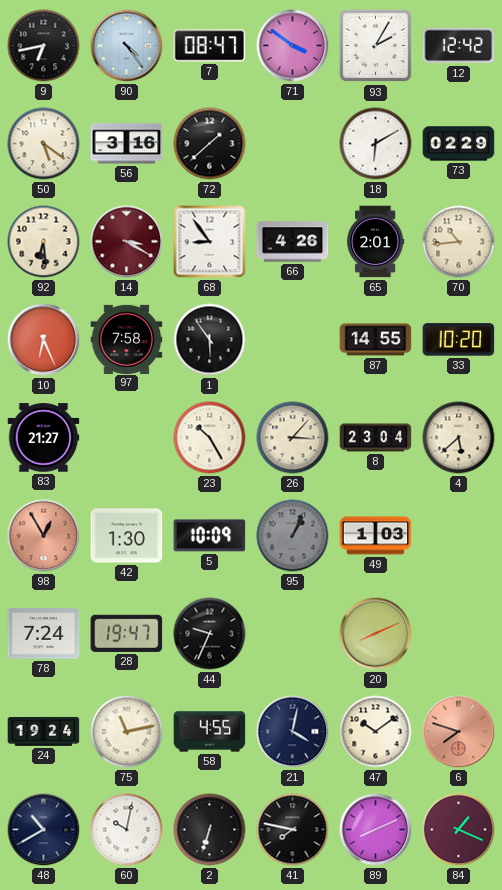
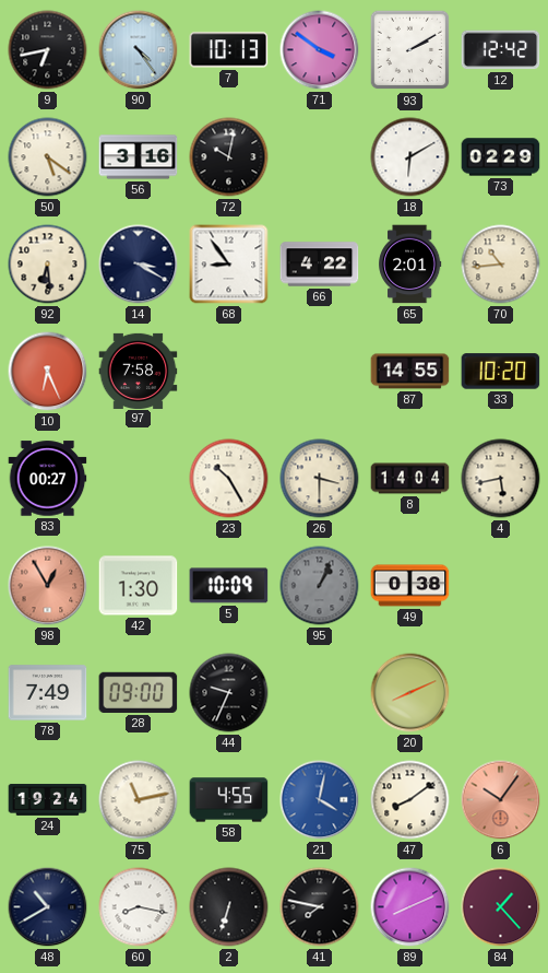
7: 08:47 -> 10:13 (229, 50)
93: 2:05 -> 2:10 (410, 50)
72: 1:38 -> 10:02 (229, 157)
14 dial: burgundy -> navy (139, 265)
66: 4:26 -> 4:22 (320, 265)
1: 5:54 -> none (210, 340)
83: 21:27 -> 00:27 (48, 479)
26: 3:07 -> 3:30 (320, 479)
8: 23:04 -> 14:04 (410, 479)
4: 5:38 -> 5:43 (501, 479)
49: 1:03 -> 0:38 (410, 586)
78: 7:24 -> 7:49 (48, 693)
28: 19:47 -> 09:00 (139, 692)
21 dial: navy -> blue (320, 800)
47: 10:09 -> 8:09 (410, 800)
6: 7:48 -> 10:06 (501, 800)
60: 10:02 -> 8:17 (139, 907)
84: 1:19 -> 1:23 (501, 907)
